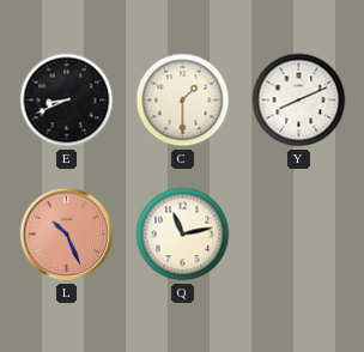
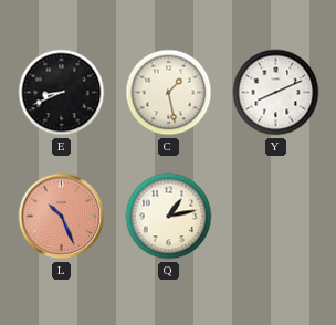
C: 1:30 -> 1:28 (169, 93)
Q: 11:13 -> 1:13 (169, 217)
